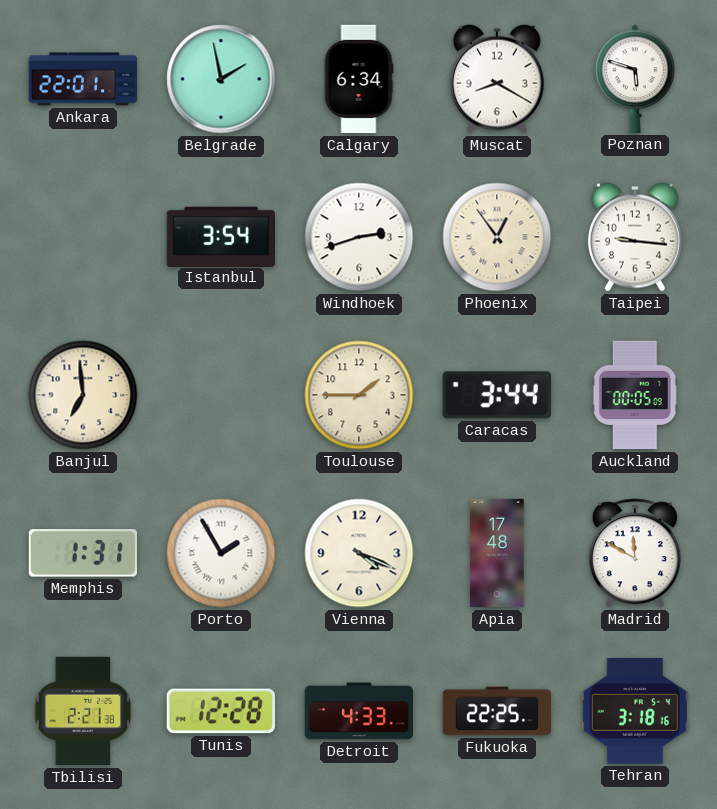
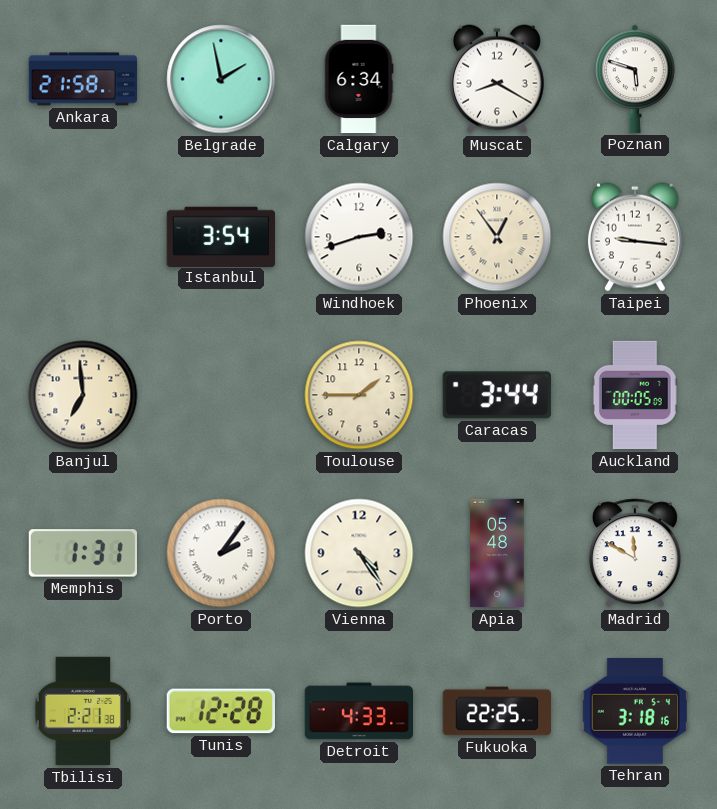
Ankara: 22:01 -> 21:58 (83, 79)
Porto: 1:55 -> 2:06 (221, 553)
Vienna: 4:19 -> 4:24 (359, 553)
Apia: 17:48 -> 05:48 (497, 553)
